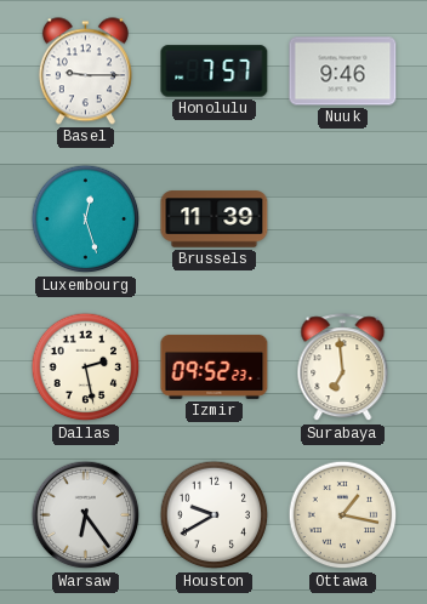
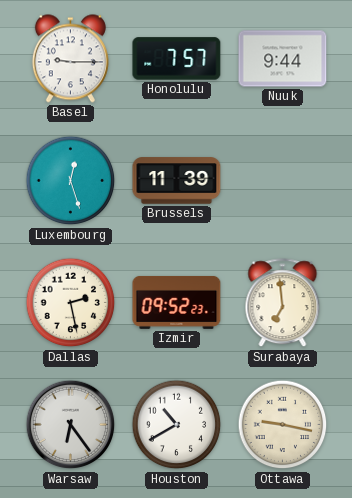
Nuuk: 9:46 -> 9:44 (283, 59)
Houston: 9:40 -> 10:40 (177, 425)
Ottawa: 1:17 -> 9:17 (283, 425)
